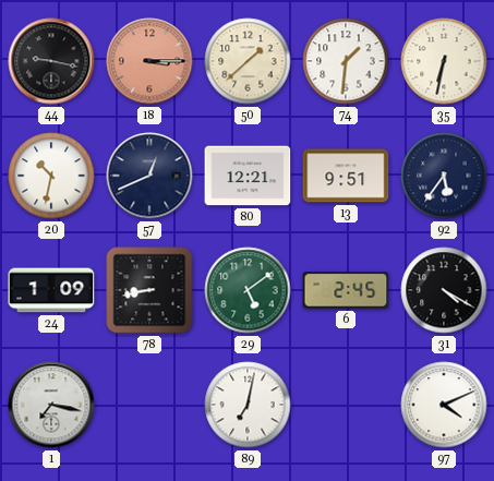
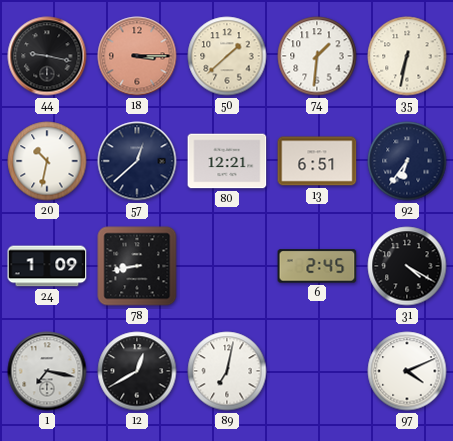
57: 12:41 -> 12:38 (137, 161)
13: 9:51 -> 6:51 (317, 161)
92: 5:36 -> 6:36 (407, 161)
29: 5:09 -> none (248, 290)
12: none -> 12:40 (137, 371)
